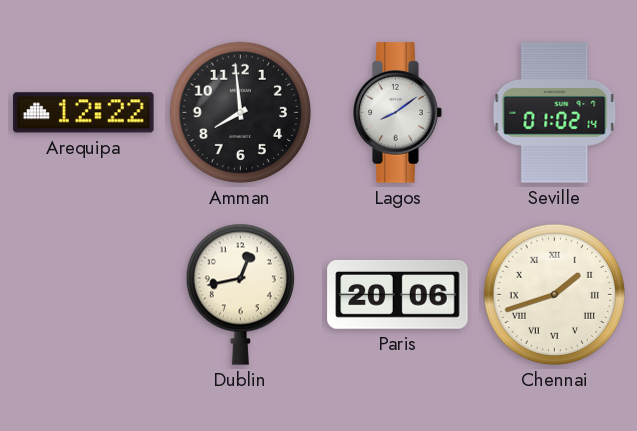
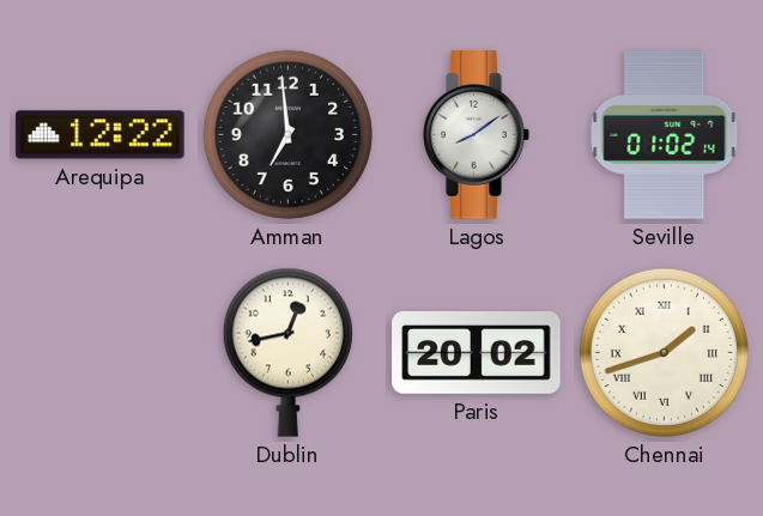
Amman: 7:59 -> 6:59 (287, 134)
Paris: 20:06 -> 20:02 (477, 353)
